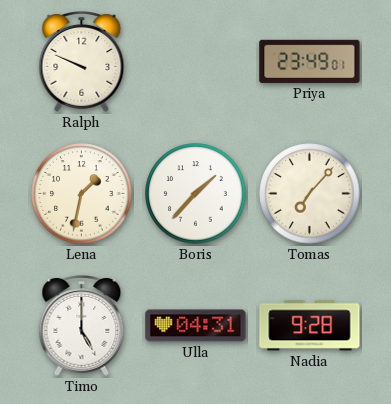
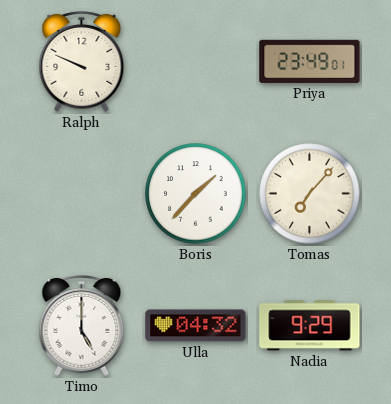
Lena: 1:32 -> none (82, 194)
Ulla: 04:31 -> 04:32 (196, 326)
Nadia: 9:28 -> 9:29 (310, 326)
